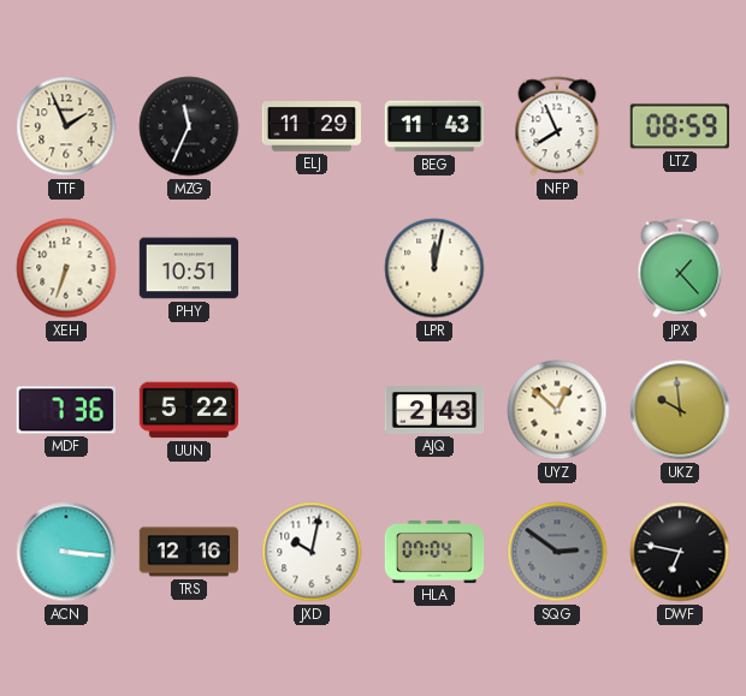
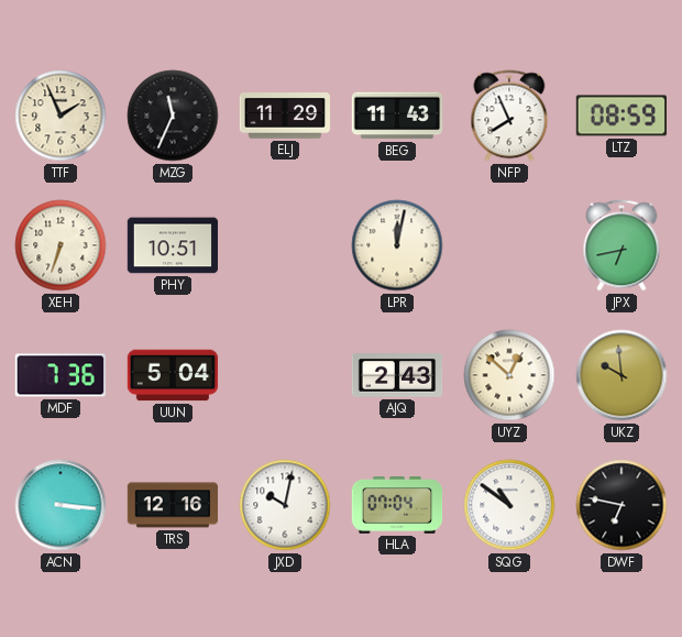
JPX: 1:23 -> 6:43 (621, 245)
UUN: 5:22 -> 5:04 (173, 375)
SQG: 2:51 -> 10:51 (509, 505)
SQG dial: grey -> white (509, 505)
